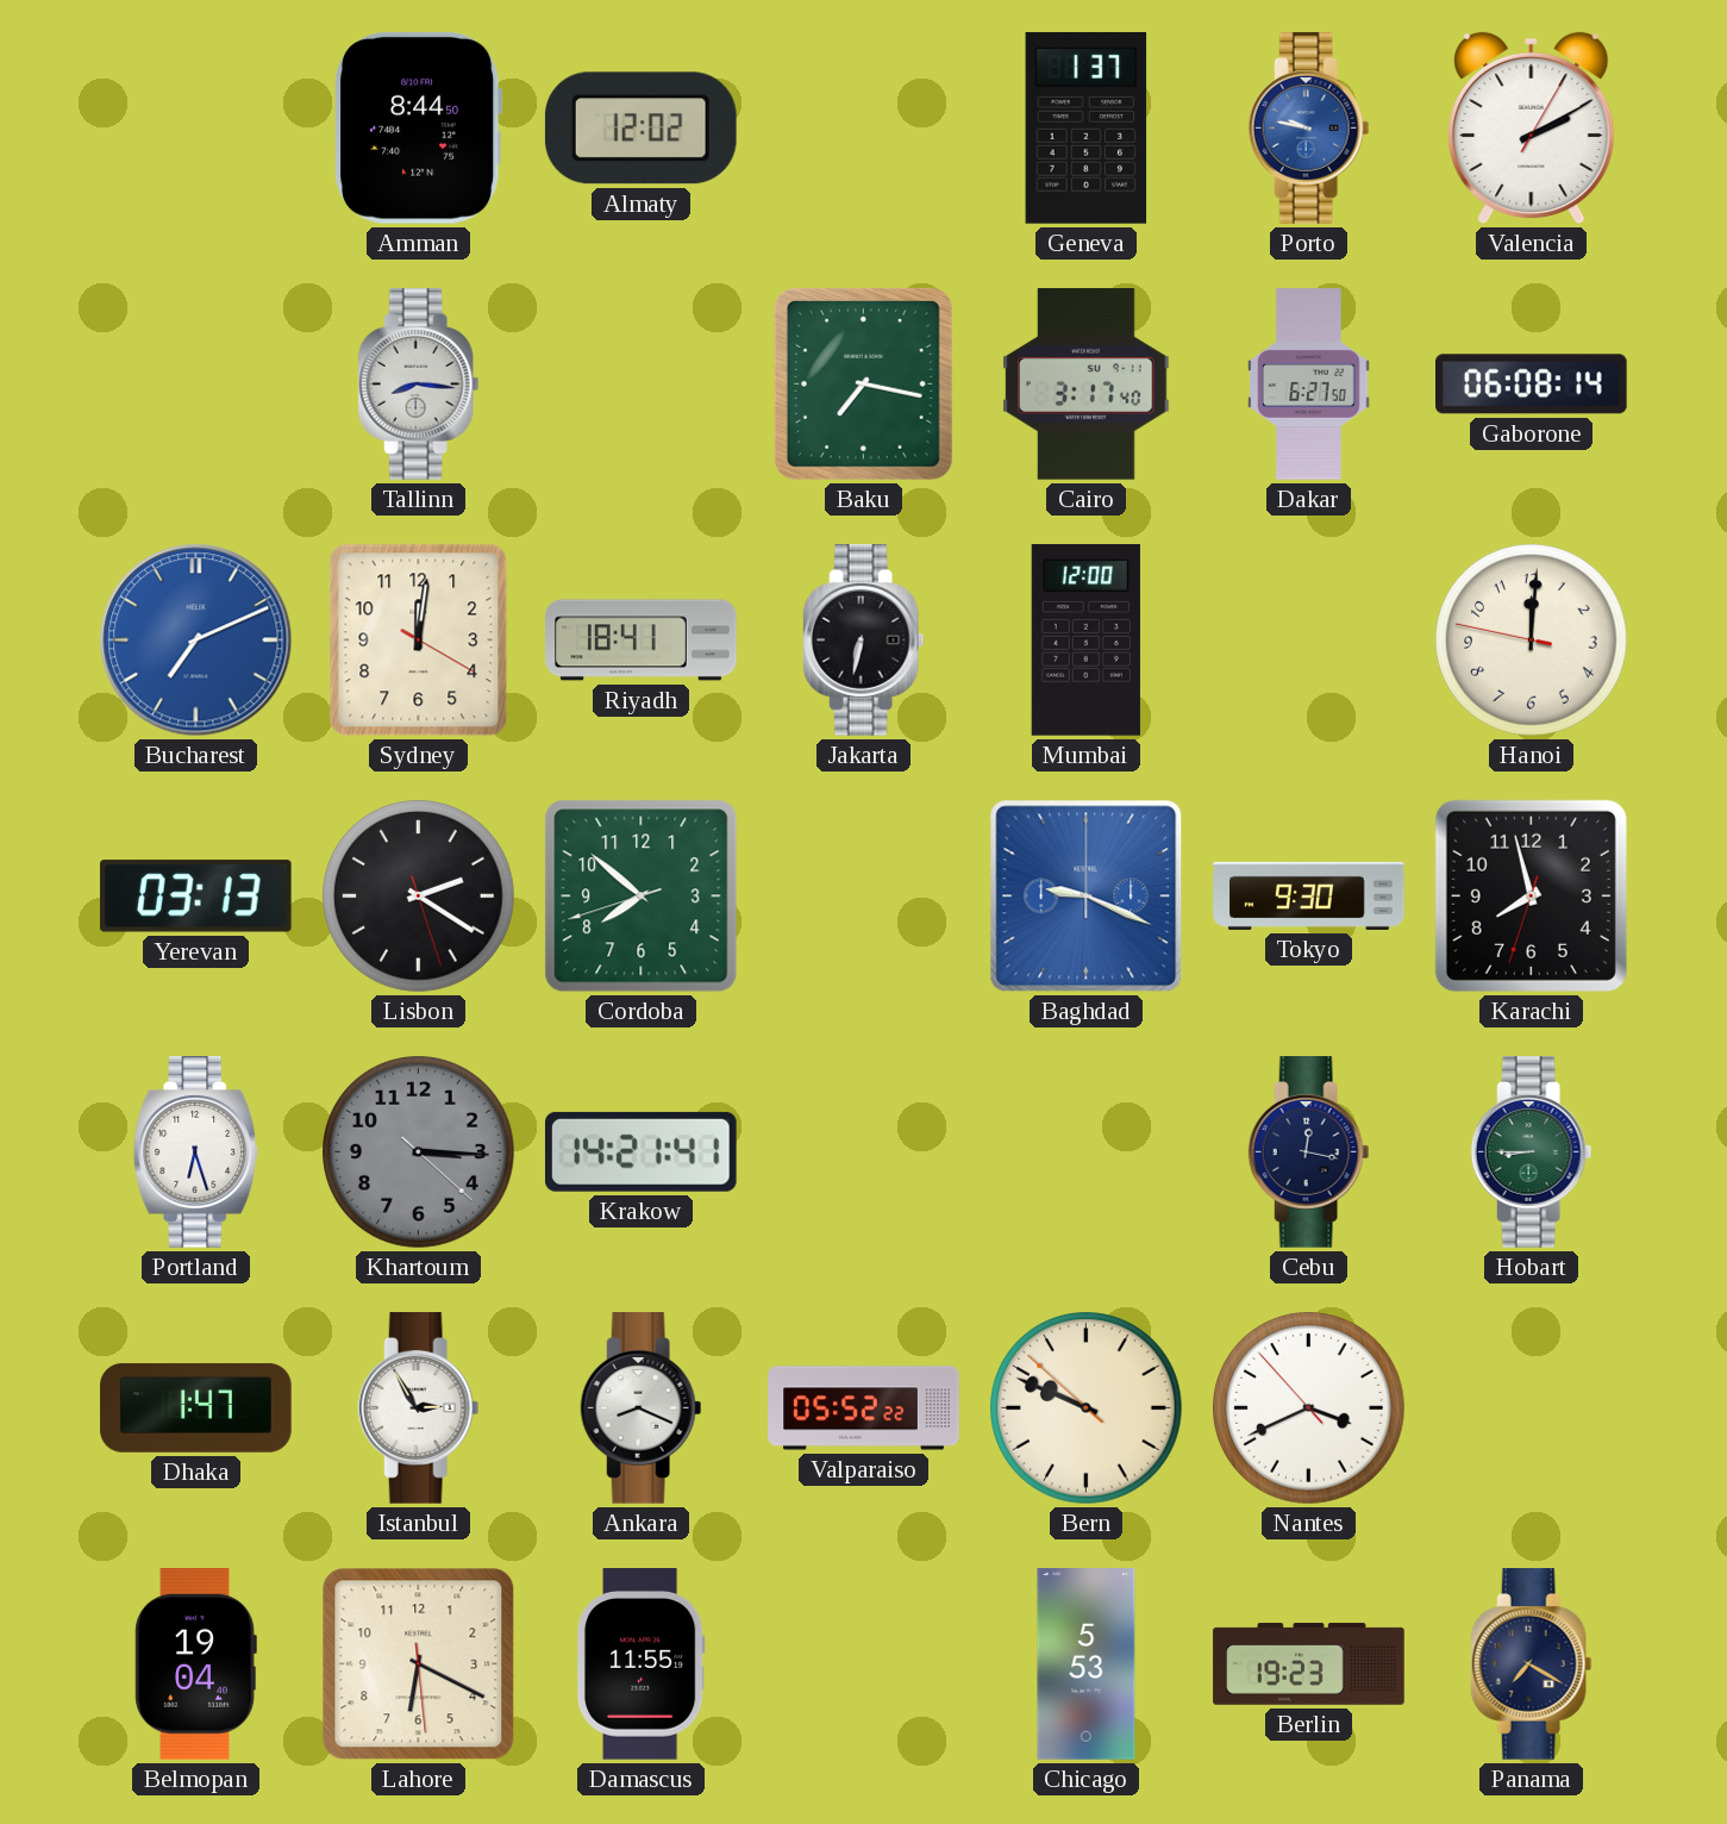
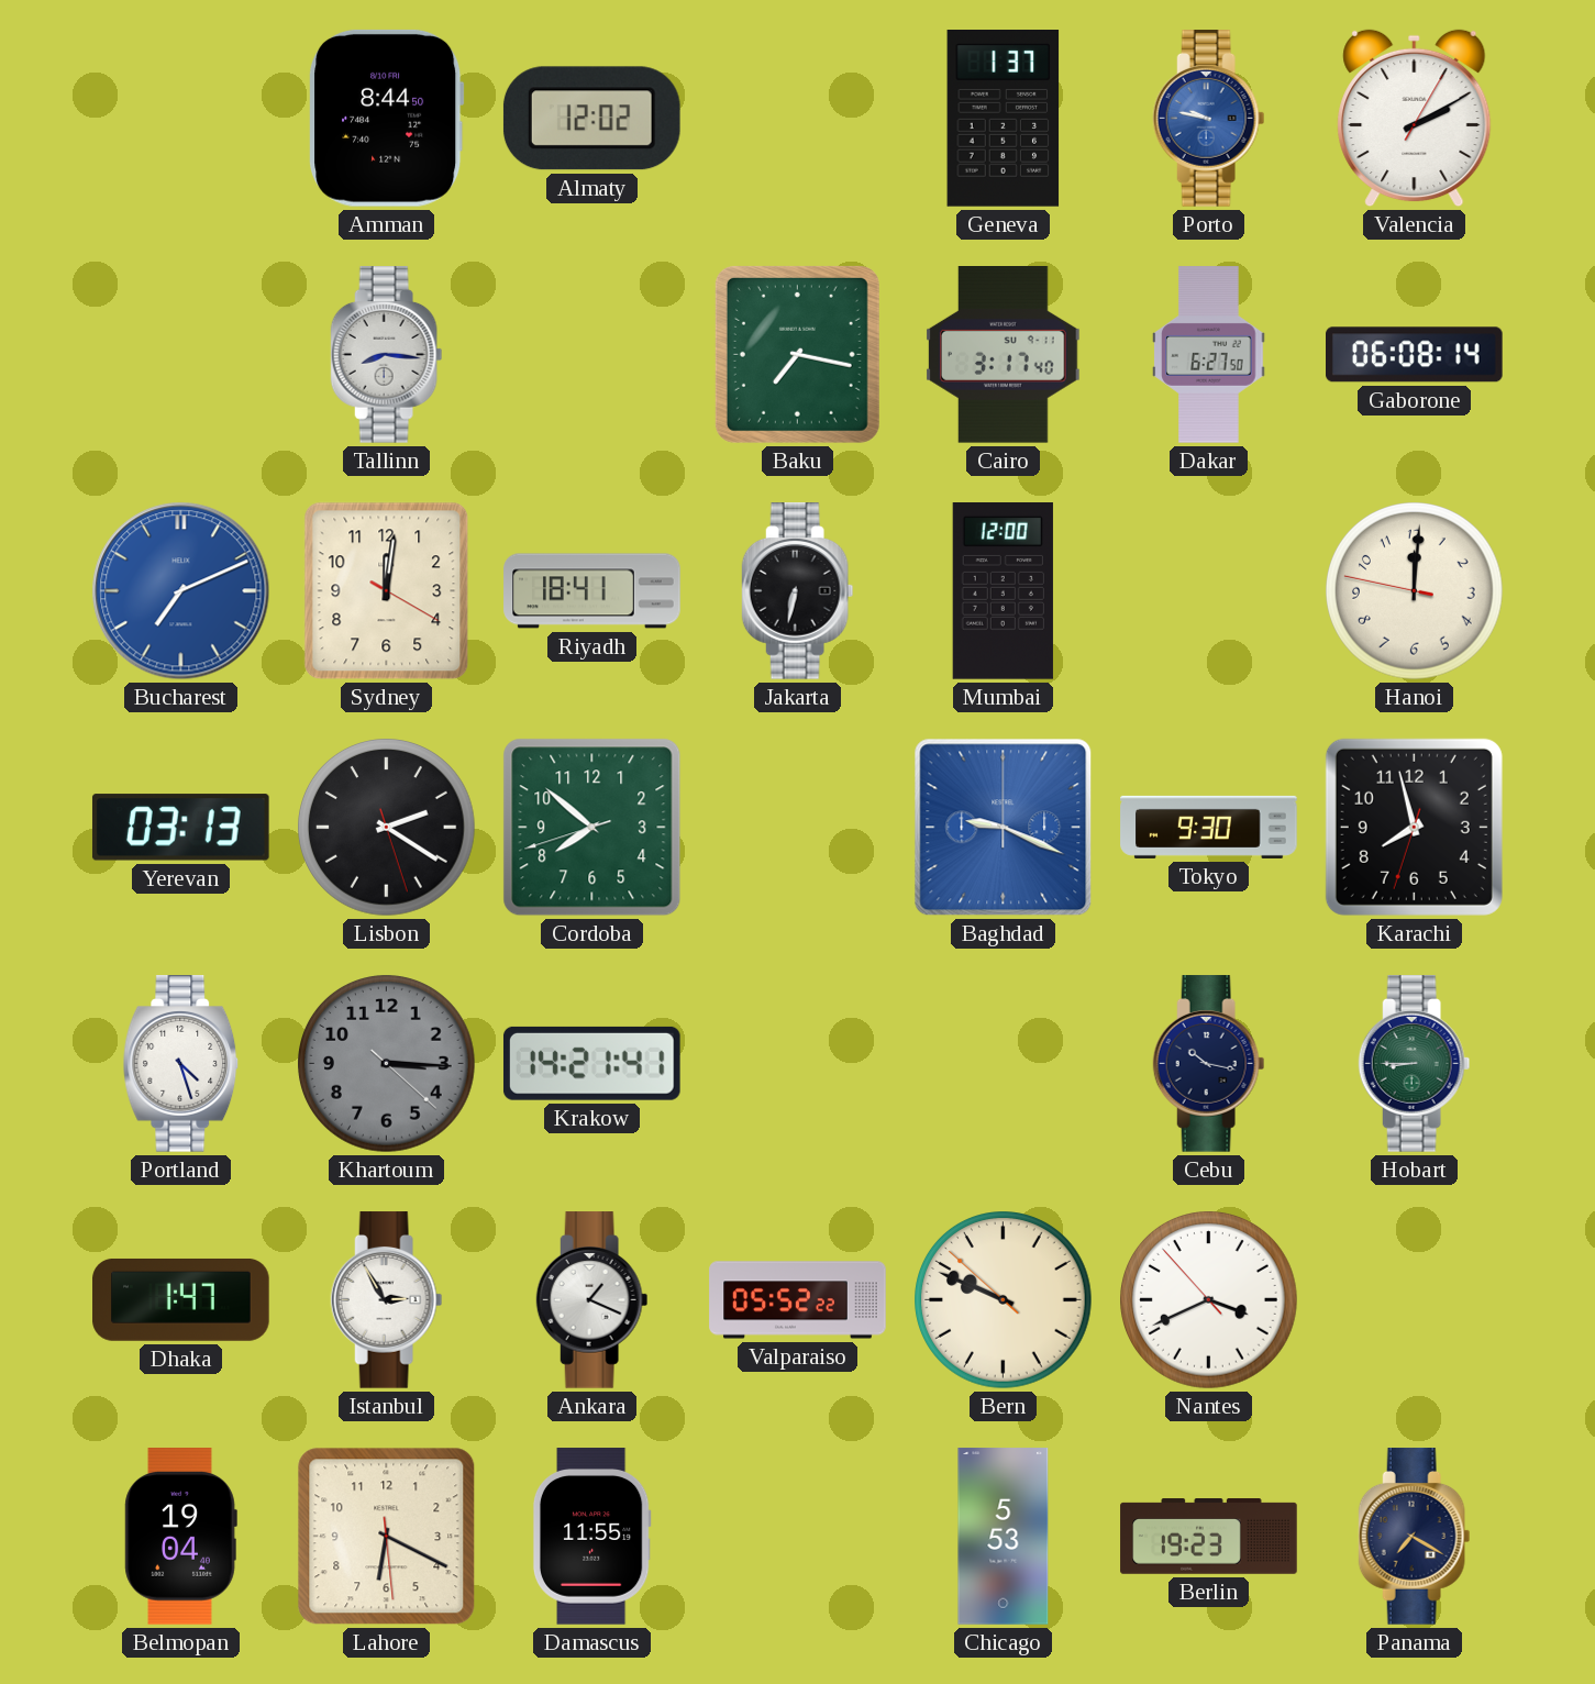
Portland: 6:27 -> 4:27 (181, 1064)
Cebu: 12:17 -> 10:17 (1209, 1064)
Ankara: 8:19 -> 1:19 (592, 1300)
